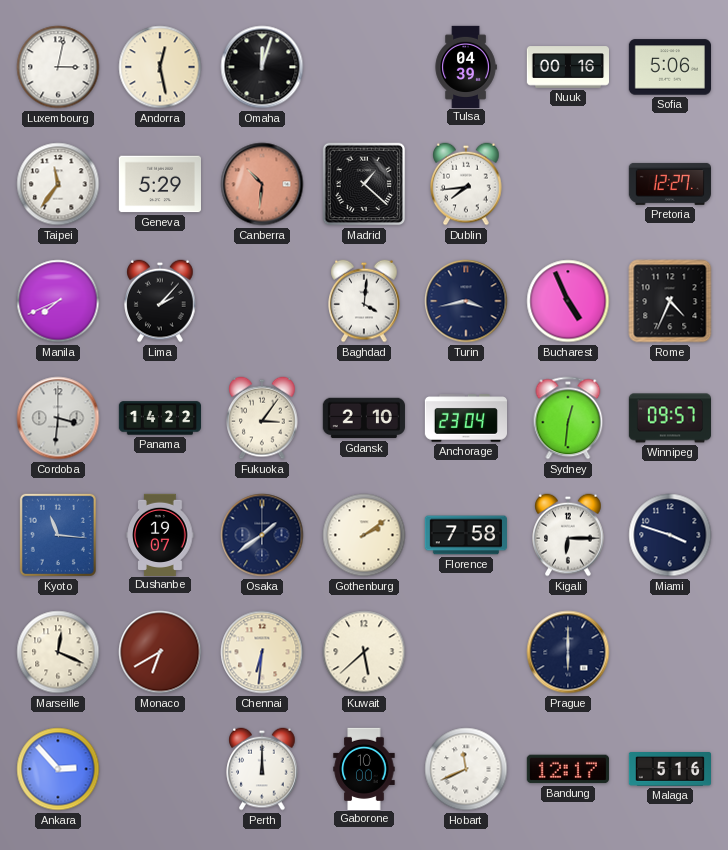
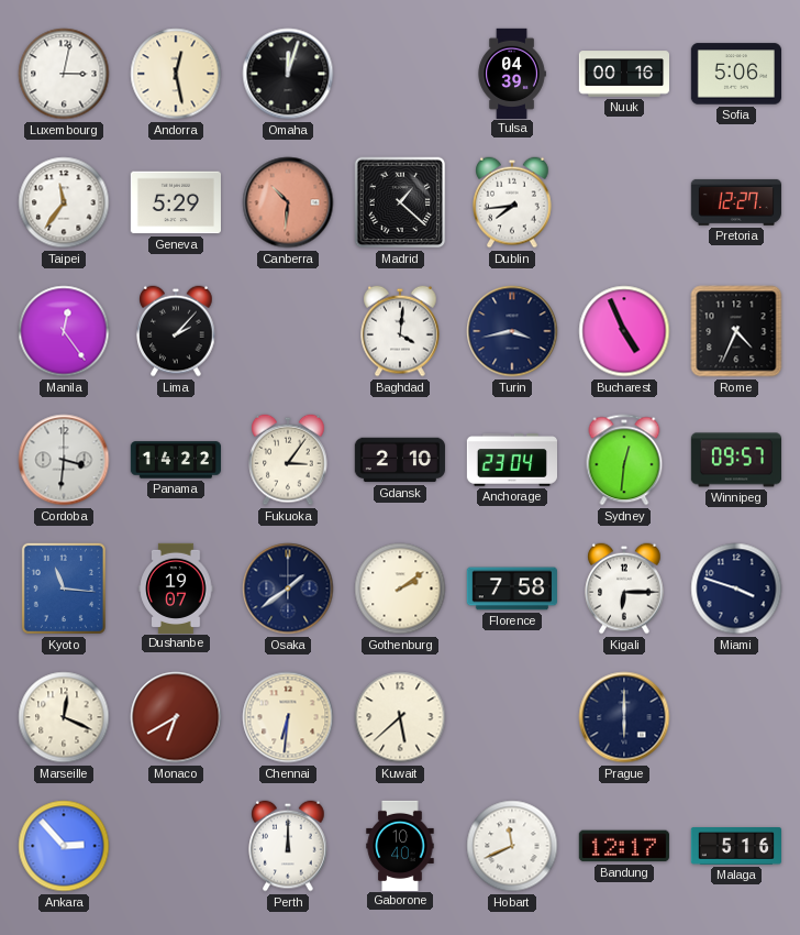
Manila: 7:41 -> 12:24 (64, 331)
Gaborone: 10:00 -> 10:40 (400, 845)
